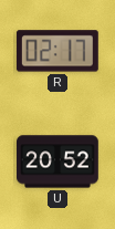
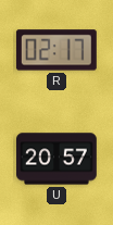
U: 20:52 -> 20:57 (56, 159)
